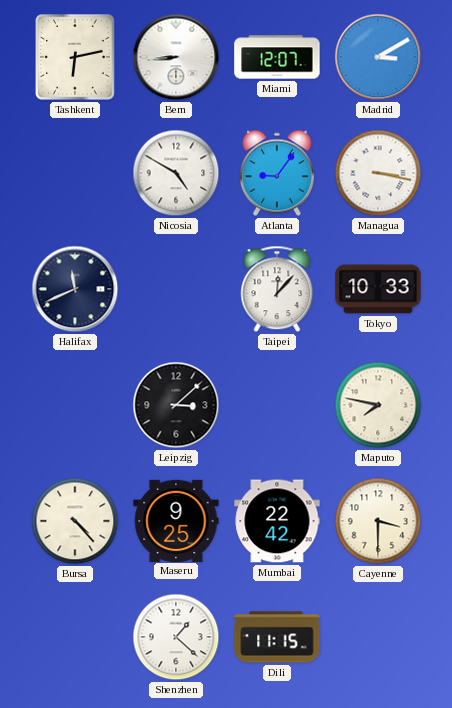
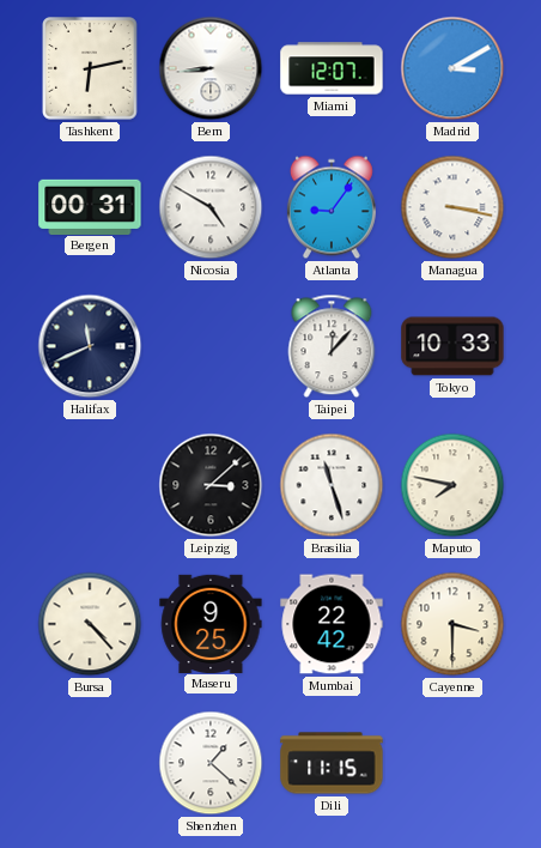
Bergen: none -> 00:31 (90, 206)
Brasilia: none -> 11:27 (332, 485)
